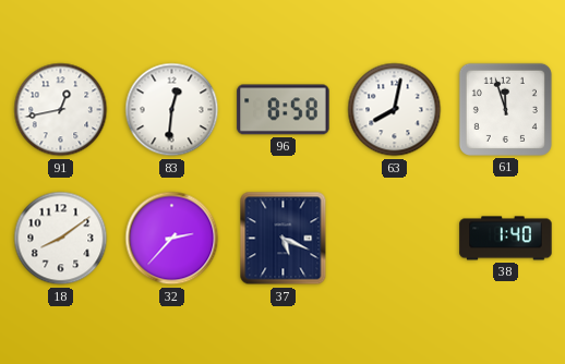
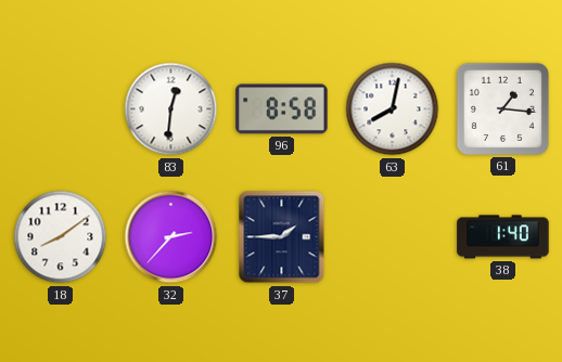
91: 12:43 -> none (61, 110)
61: 11:57 -> 1:16 (502, 108)
37: 5:19 -> 1:45 (282, 237)
